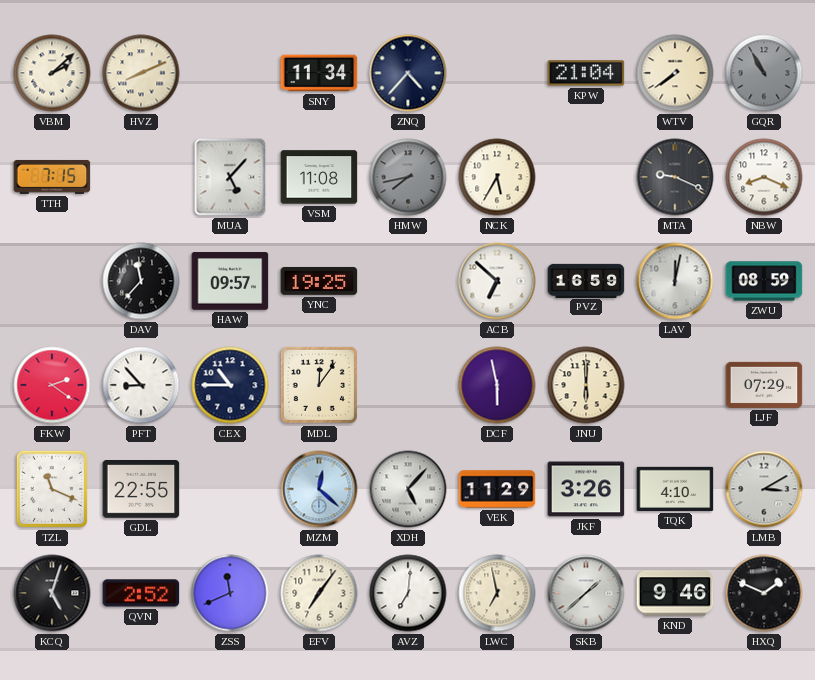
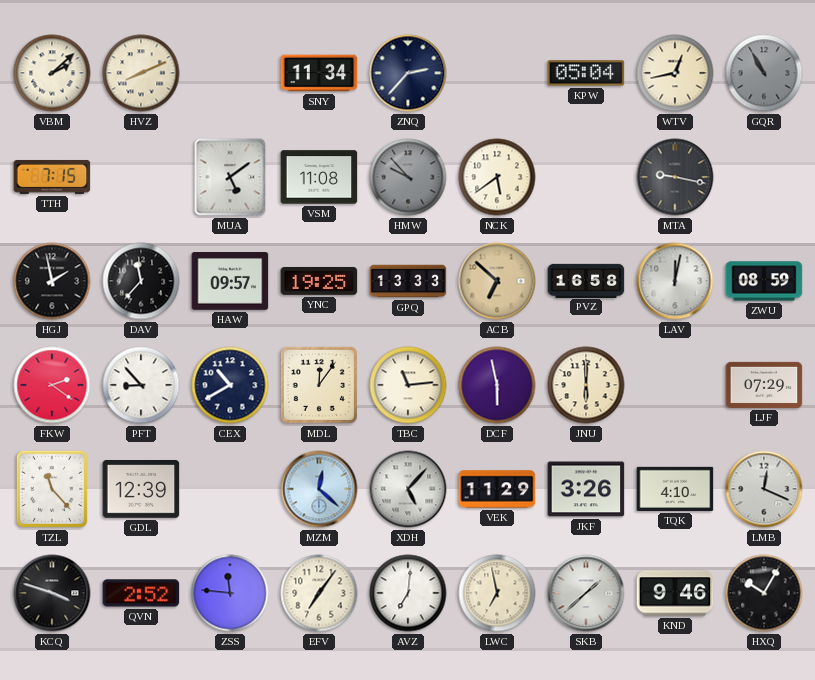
ZNQ: 4:37 -> 2:37 (408, 73)
KPW: 21:04 -> 05:04 (586, 73)
WTV: 7:39 -> 12:43 (675, 73)
MUA: 5:07 -> 5:09 (230, 177)
HMW: 7:43 -> 9:53 (408, 177)
NCK: 5:35 -> 5:39 (497, 177)
MTA: 9:19 -> 9:17 (675, 177)
NBW: 8:19 -> none (764, 177)
HGJ: none -> 1:58 (52, 281)
GPQ: none -> 13:33 (408, 281)
ACB dial: white -> champagne (497, 281)
PVZ: 16:59 -> 16:58 (586, 280)
CEX: 10:45 -> 10:40 (230, 385)
TBC: none -> 11:14 (408, 385)
TZL: 11:19 -> 11:23 (52, 489)
GDL: 22:55 -> 12:39 (141, 489)
LMB: 3:10 -> 12:19 (764, 489)
KCQ: 5:03 -> 3:48 (52, 593)
ZSS: 11:41 -> 11:46 (230, 593)
HXQ: 1:49 -> 10:05 (764, 593)
